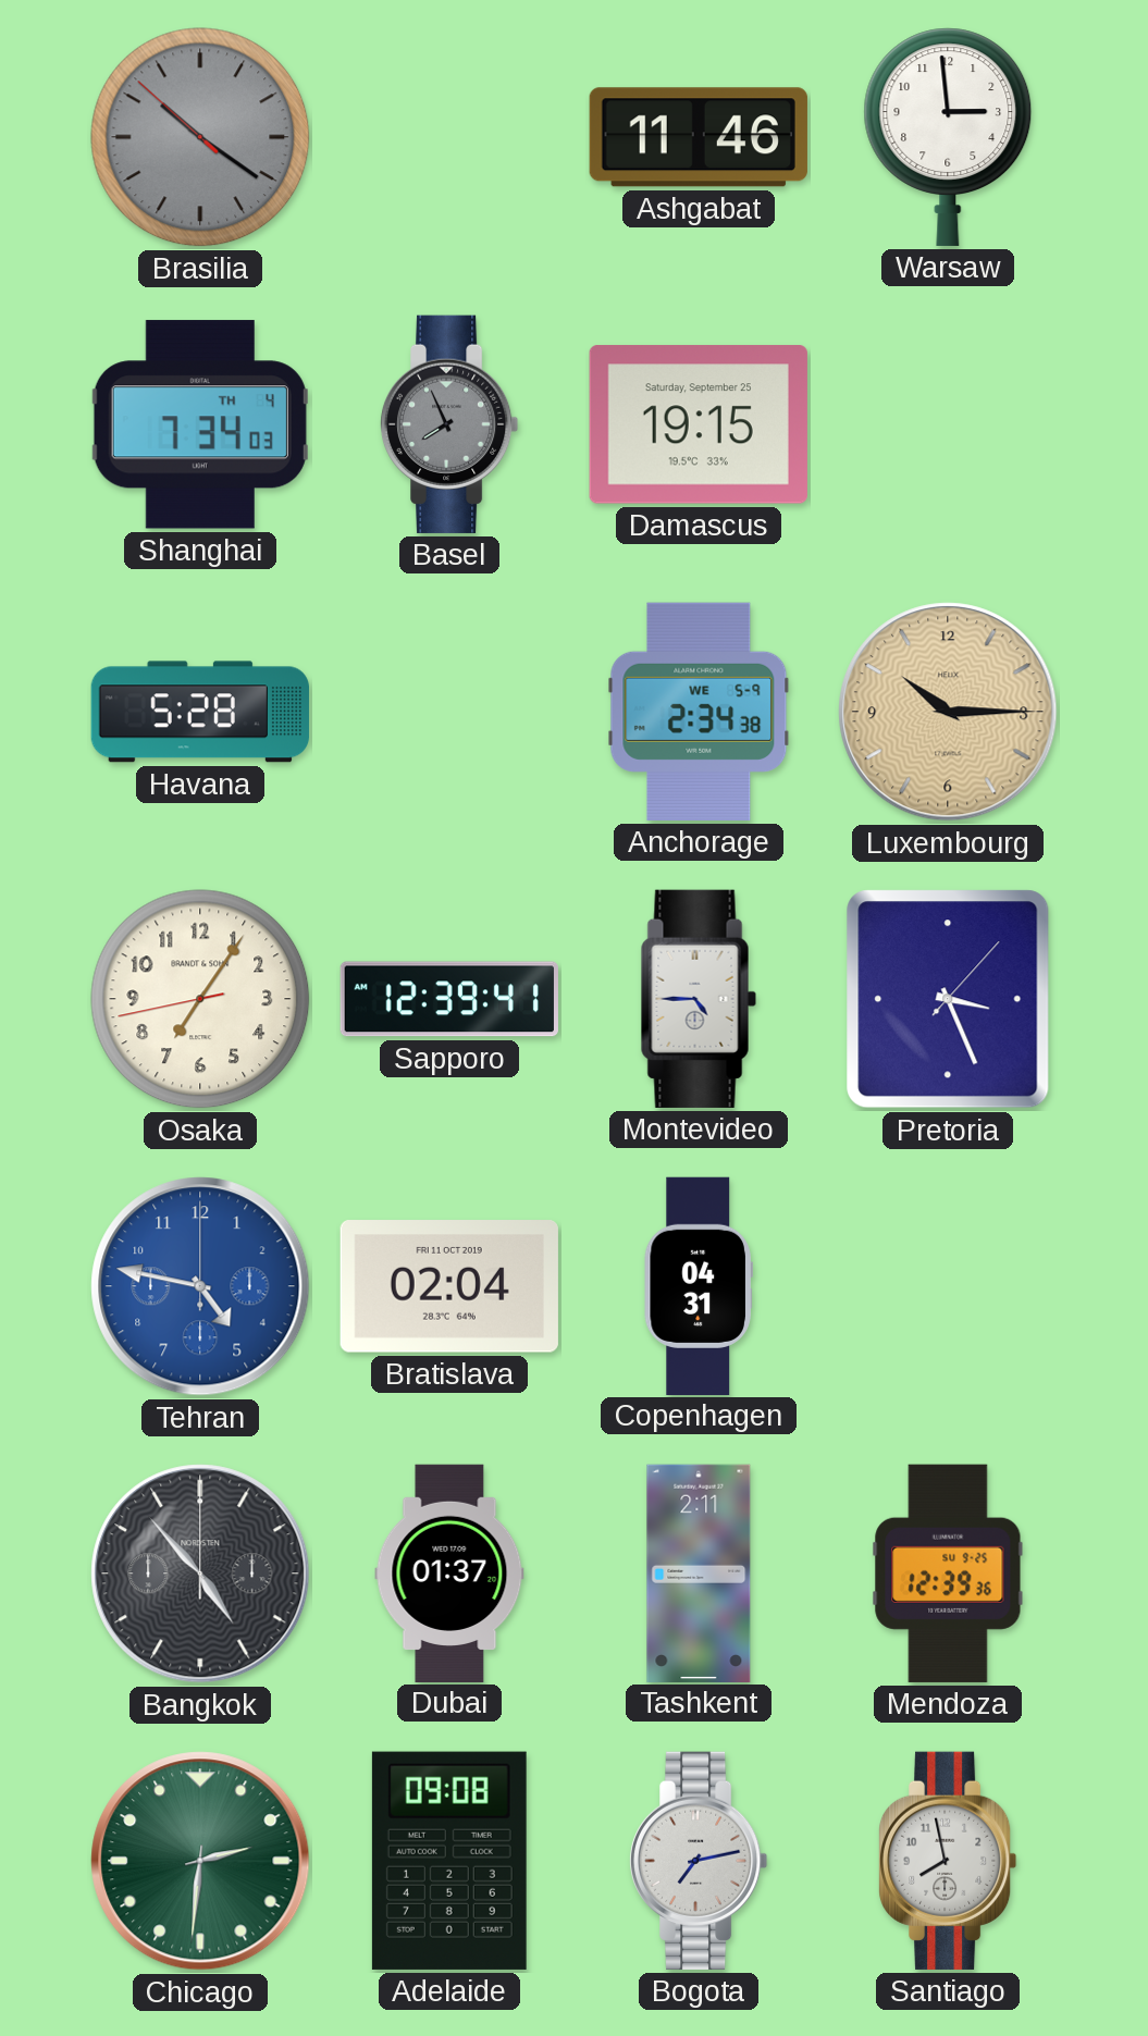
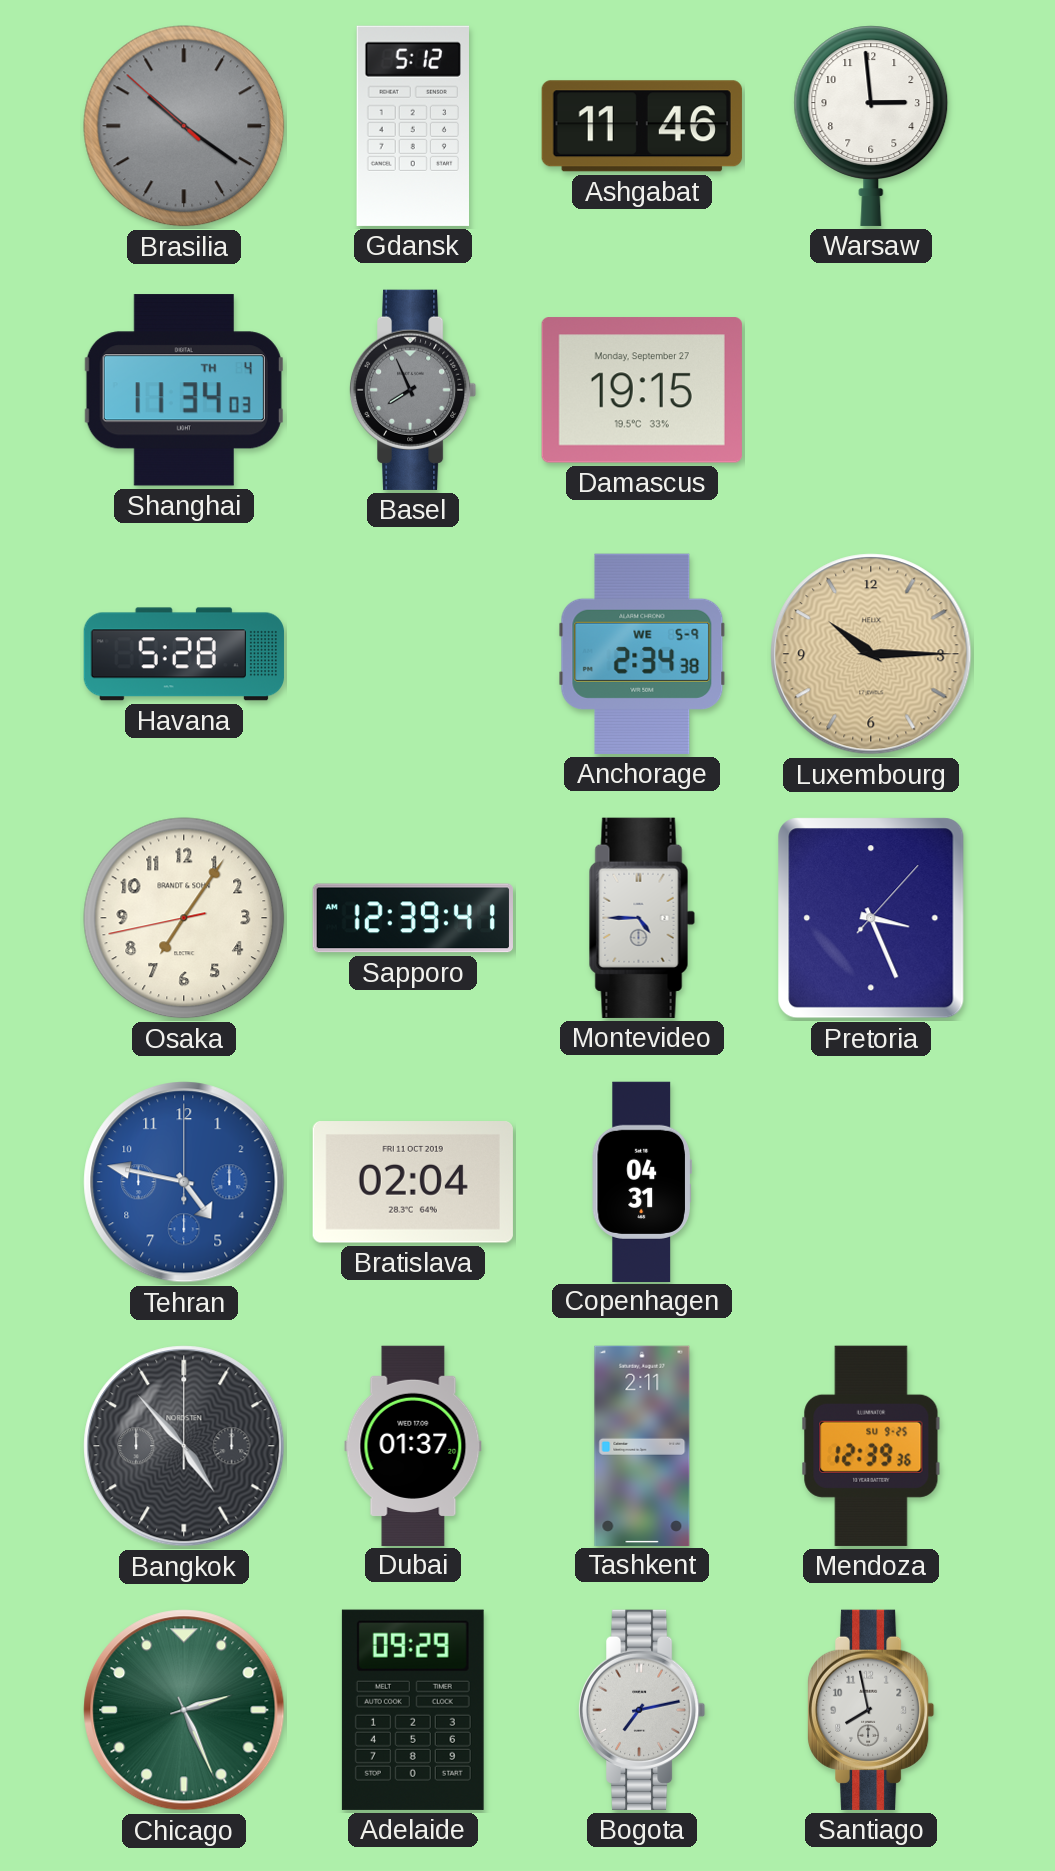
Gdansk: none -> 5:12 (412, 126)
Shanghai: 7:34 -> 11:34 (184, 390)
Damascus date: Saturday, September 25 -> Monday, September 27 (642, 391)
Chicago: 2:31 -> 2:26 (184, 1710)
Adelaide: 09:08 -> 09:29 (413, 1710)
